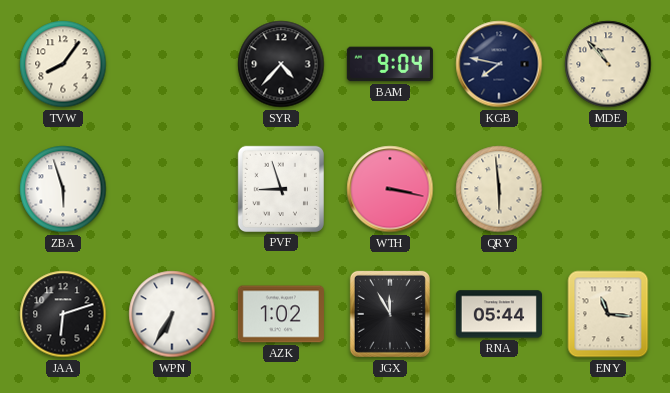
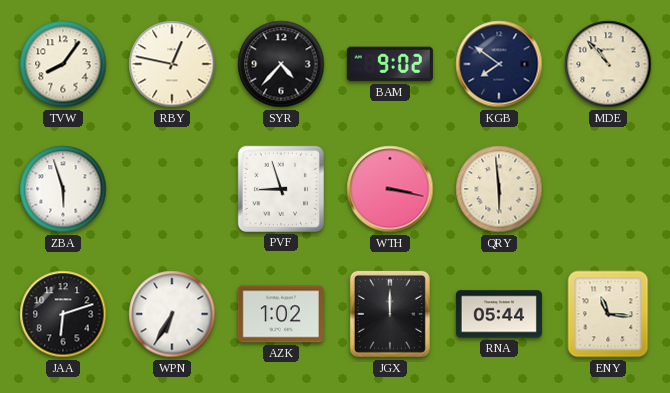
RBY: none -> 12:47 (172, 64)
BAM: 9:04 -> 9:02 (390, 64)
KGB: 7:47 -> 7:51 (499, 64)
JGX: 11:55 -> 12:00 (390, 314)
